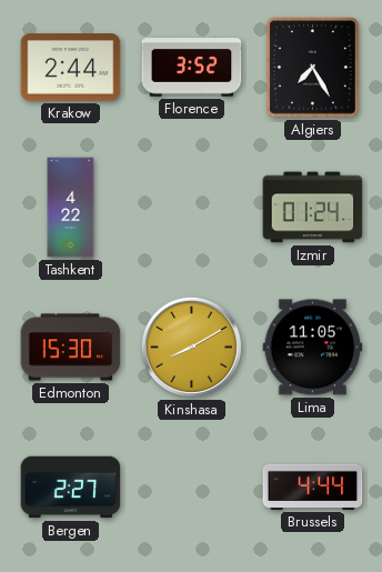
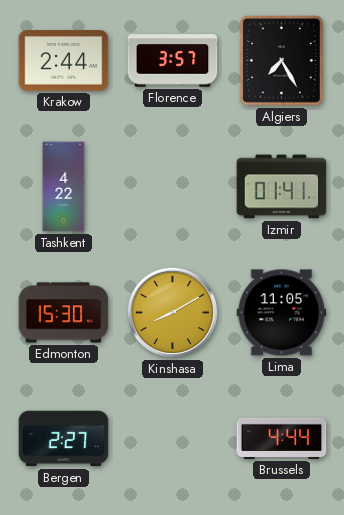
Florence: 3:52 -> 3:57 (173, 61)
Izmir: 01:24 -> 01:41 (282, 187)
